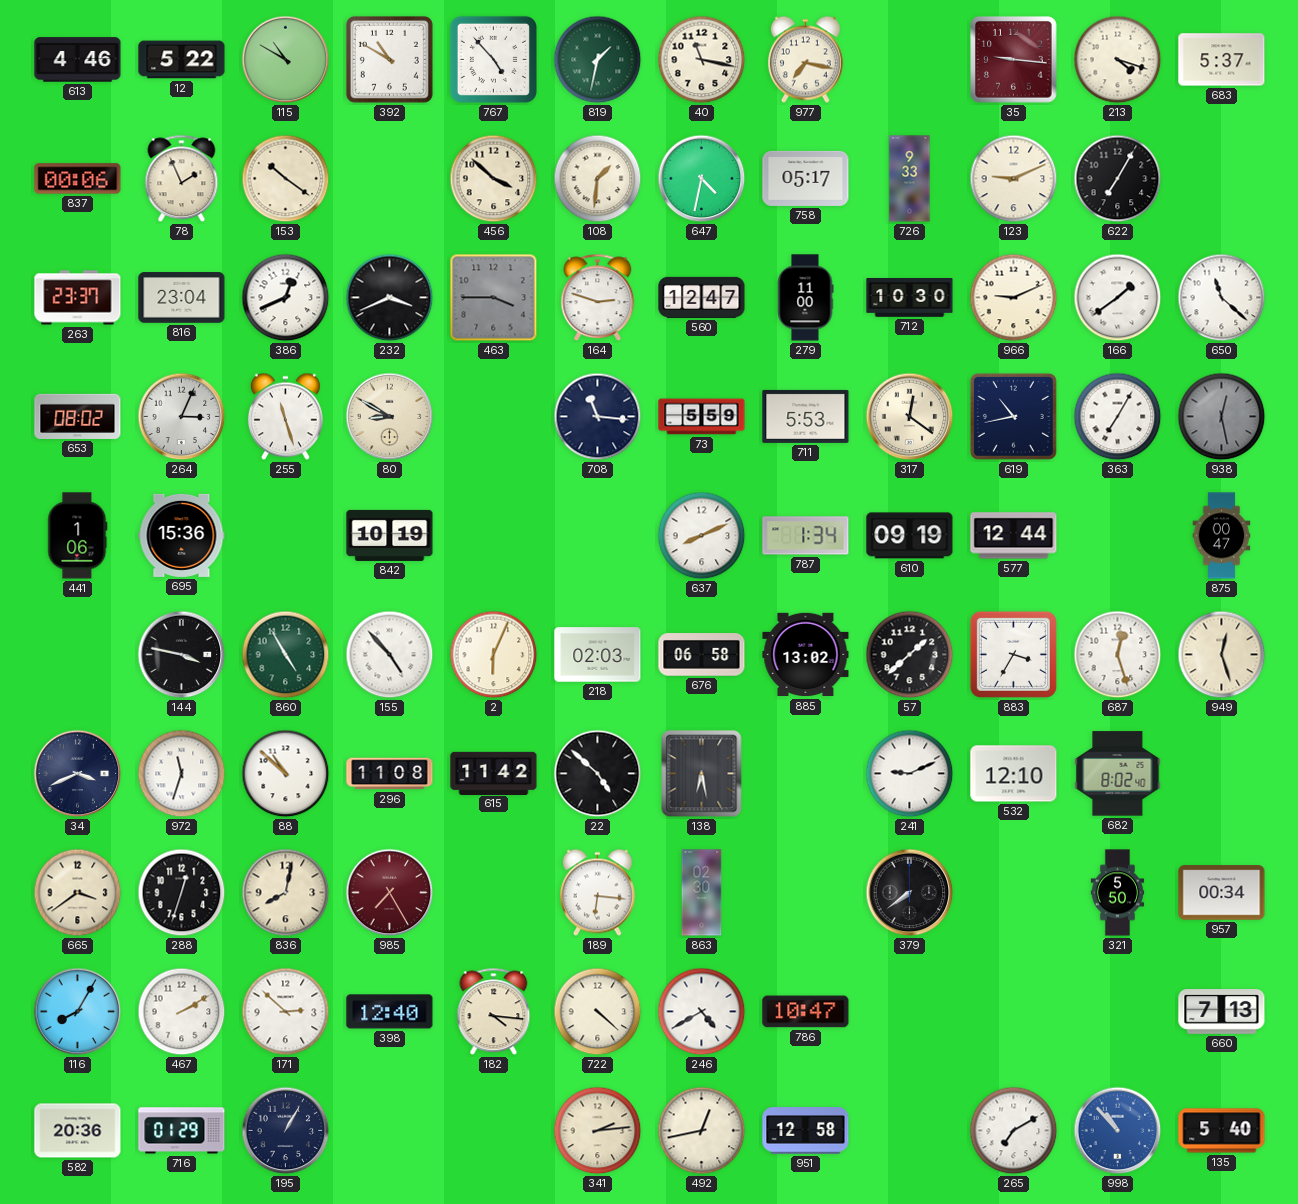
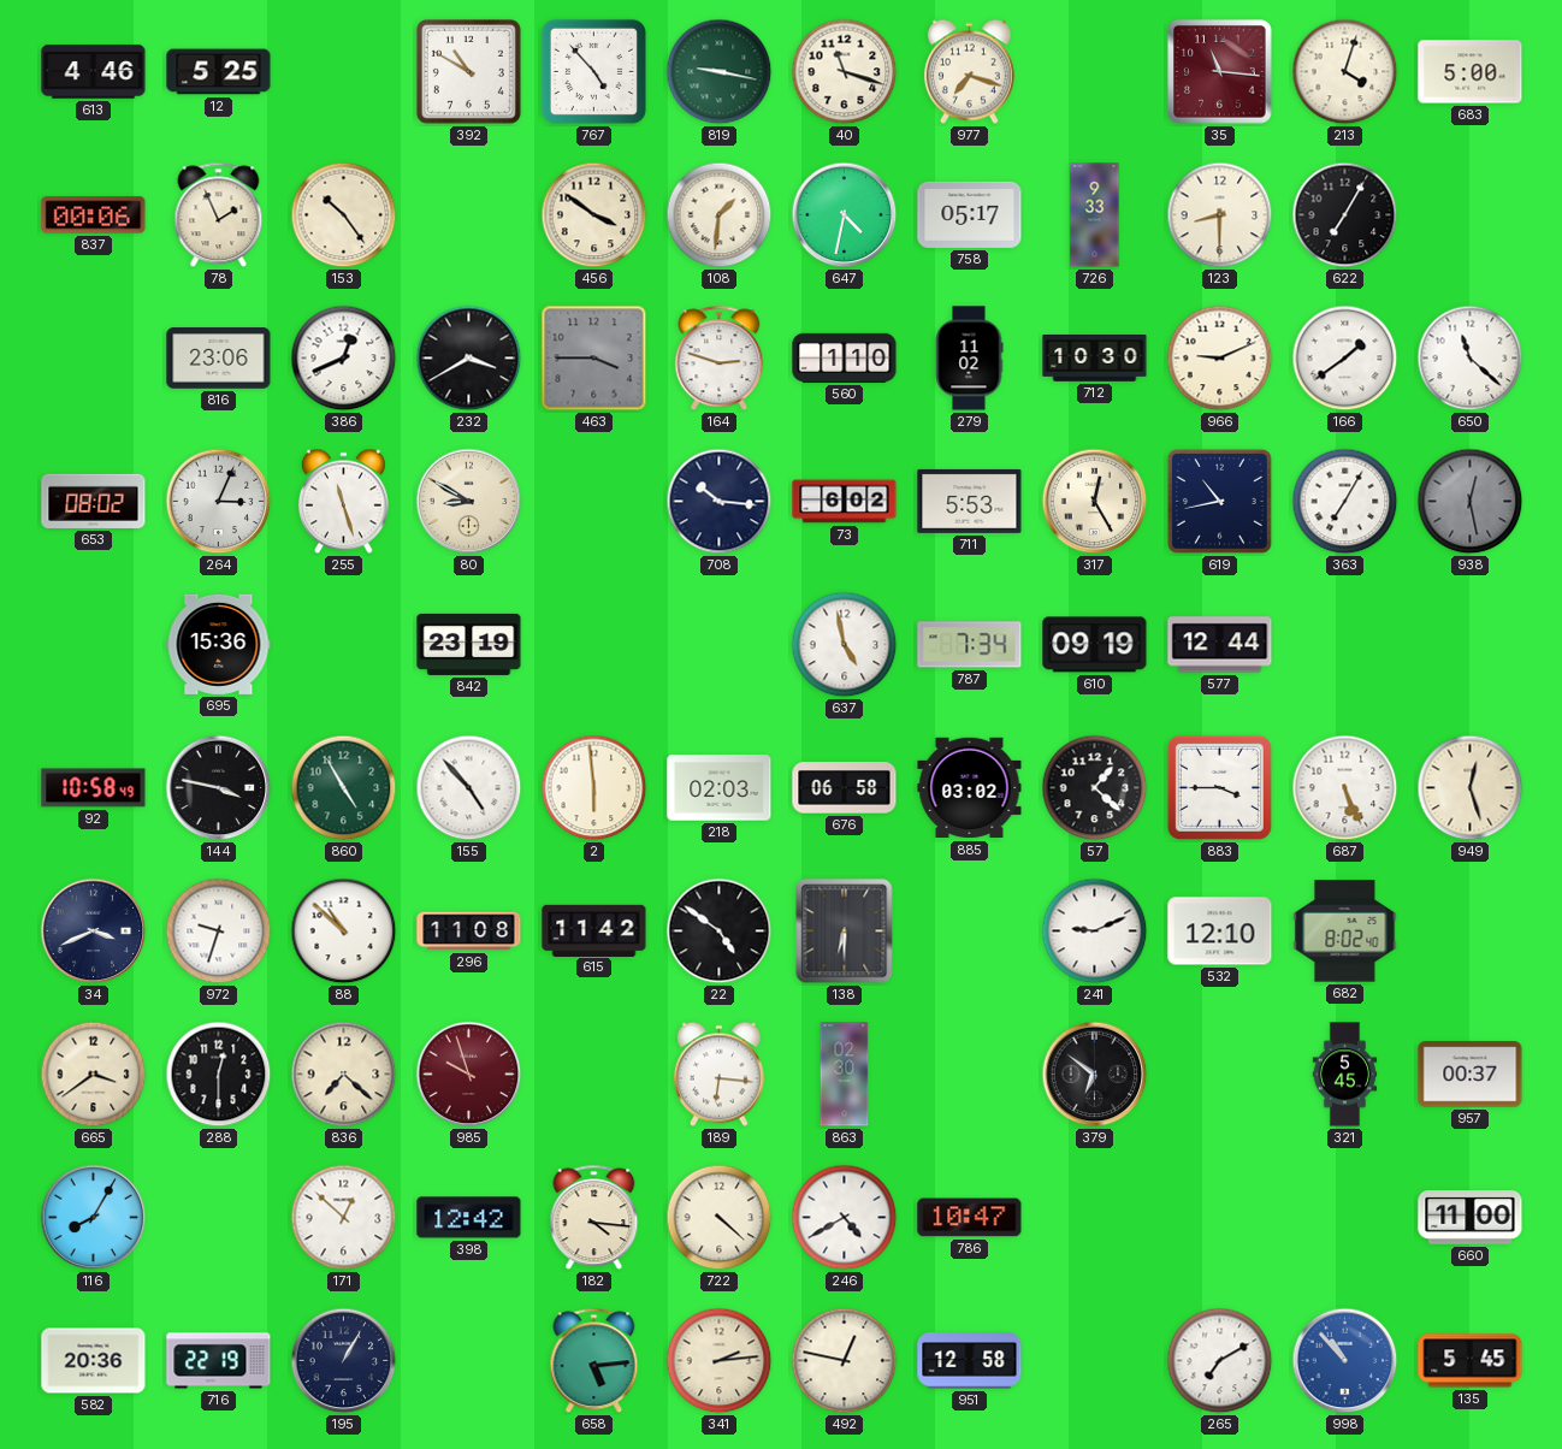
12: 5:22 -> 5:25 (219, 72)
115: 10:50 -> none (286, 60)
819: 1:32 -> 9:17 (720, 72)
40: 11:17 -> 11:18 (845, 72)
977: 7:17 -> 7:18 (969, 72)
35: 9:16 -> 11:16 (1220, 72)
213: 4:18 -> 4:03 (1345, 72)
683: 5:37 -> 5:00 (1471, 72)
153: 10:21 -> 10:24 (344, 215)
456: 3:52 -> 3:51 (594, 215)
123: 9:11 -> 8:30 (1220, 215)
263: 23:37 -> none (78, 298)
816: 23:04 -> 23:06 (219, 359)
232: 3:41 -> 3:40 (469, 359)
560: 12:47 -> 1:10 (845, 357)
279: 11:00 -> 11:02 (969, 359)
708: 11:16 -> 10:16 (720, 502)
73: 5:59 -> 6:02 (845, 502)
317: 12:21 -> 12:25 (1095, 502)
441: 1:06 -> none (78, 536)
842: 10:19 -> 23:19 (469, 644)
637: 8:11 -> 4:58 (845, 645)
787: 1:34 -> 7:34 (970, 645)
875: 00:47 -> none (1222, 536)
92: none -> 10:58 (94, 788)
2: 6:04 -> 5:59 (594, 788)
885: 13:02 -> 03:02 (970, 788)
57: 1:38 -> 1:22 (1095, 788)
883: 3:35 -> 3:45 (1219, 787)
687: 12:27 -> 5:26 (1345, 788)
972: 11:33 -> 9:33 (219, 931)
22: 4:52 -> 4:51 (720, 931)
138: 6:28 -> 6:30 (845, 931)
288: 12:33 -> 12:30 (219, 1075)
836: 8:02 -> 7:22 (344, 1075)
985: 7:25 -> 9:57 (469, 1075)
379: 7:39 -> 6:51 (1095, 1075)
321: 5:50 -> 5:45 (1345, 1075)
957: 00:34 -> 00:37 (1471, 1075)
467: 2:10 -> none (182, 1012)
171: 2:52 -> 12:52 (344, 1218)
398: 12:40 -> 12:42 (469, 1218)
660: 7:13 -> 11:00 (1471, 1218)
716: 01:29 -> 22:19 (219, 1361)
658: none -> 5:14 (594, 1361)
492: 12:43 -> 12:47 (845, 1361)
135: 5:40 -> 5:45 (1471, 1361)
